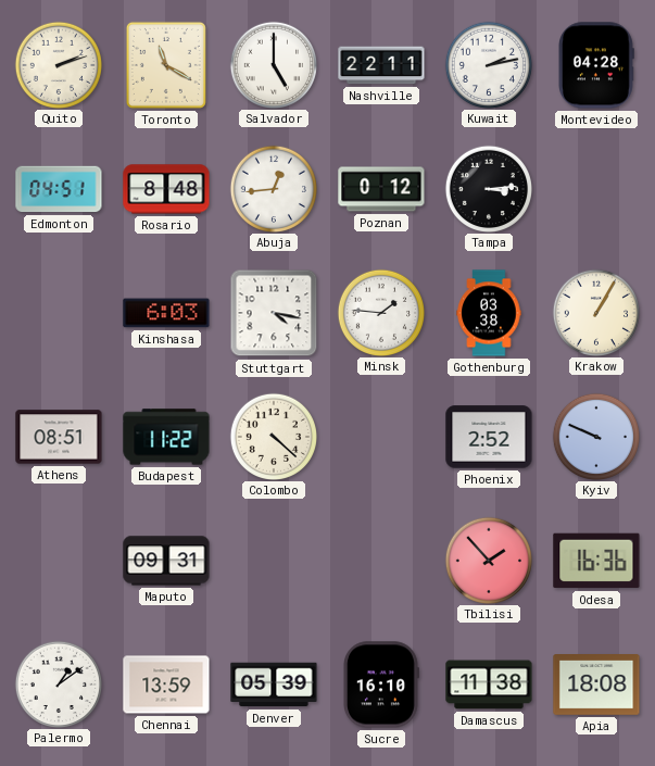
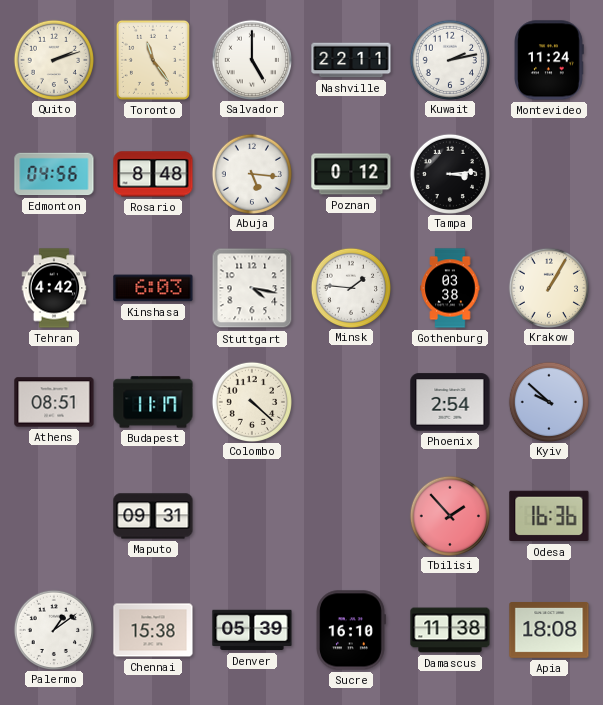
Toronto: 11:20 -> 11:24 (153, 60)
Montevideo: 04:28 -> 11:24 (549, 60)
Edmonton: 04:51 -> 04:56 (54, 174)
Abuja: 12:44 -> 5:16 (251, 173)
Tehran: none -> 4:42 (54, 288)
Budapest: 11:22 -> 11:17 (153, 402)
Phoenix: 2:52 -> 2:54 (450, 402)
Kyiv: 9:49 -> 9:52 (548, 401)
Chennai: 13:59 -> 15:38 (153, 630)
